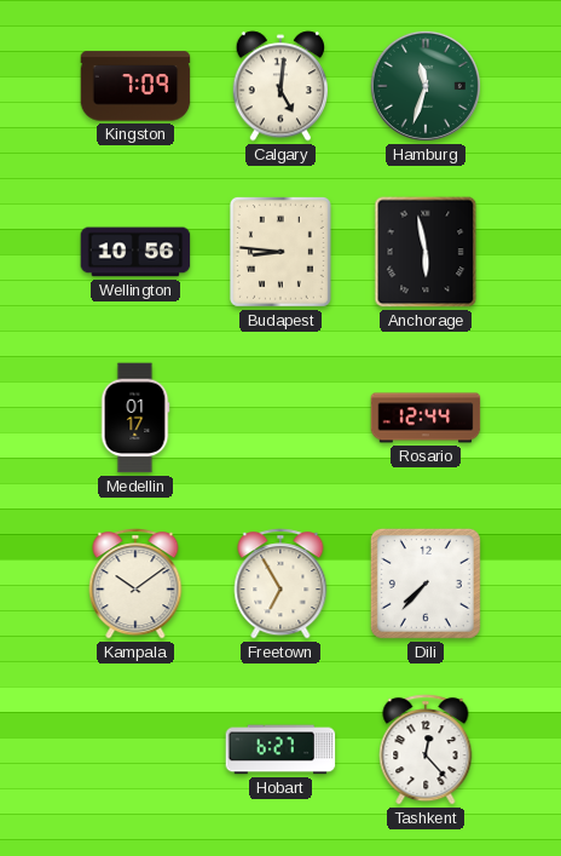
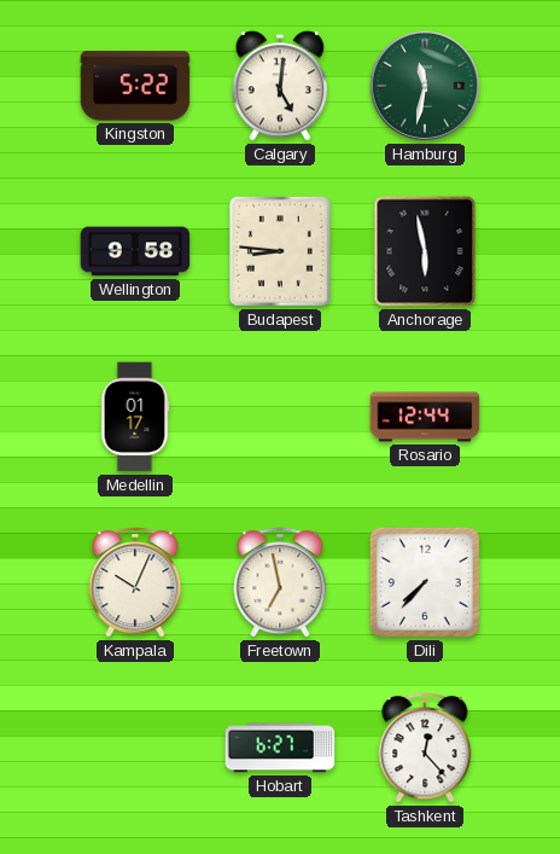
Kingston: 7:09 -> 5:22 (135, 86)
Hamburg: 11:33 -> 11:32 (425, 86)
Wellington: 10:56 -> 9:58 (135, 251)
Kampala: 10:09 -> 10:04 (135, 582)
Freetown: 6:55 -> 6:58 (280, 582)
